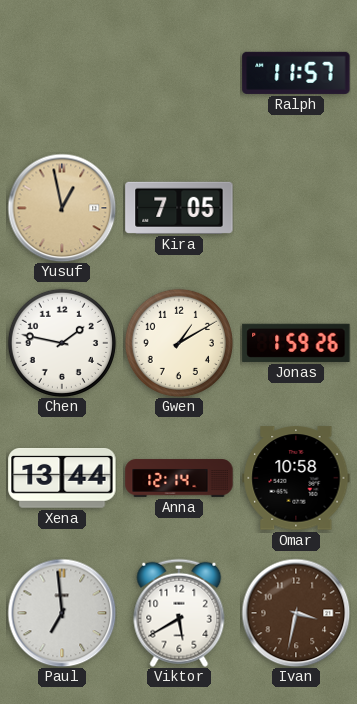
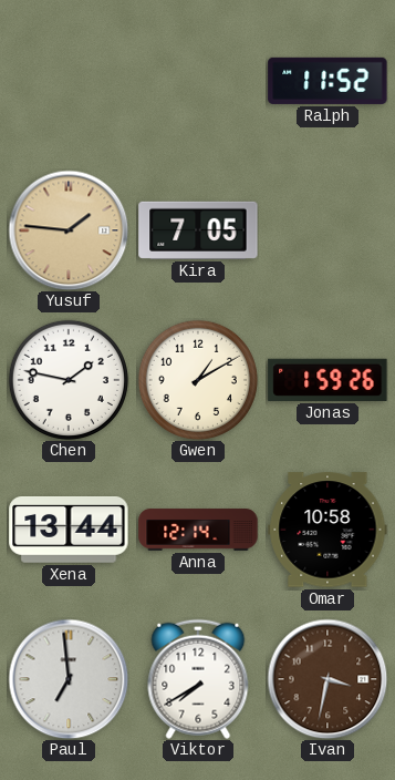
Ralph: 11:57 -> 11:52 (328, 81)
Yusuf: 12:58 -> 1:46 (69, 230)
Viktor: 5:40 -> 7:40 (198, 679)
